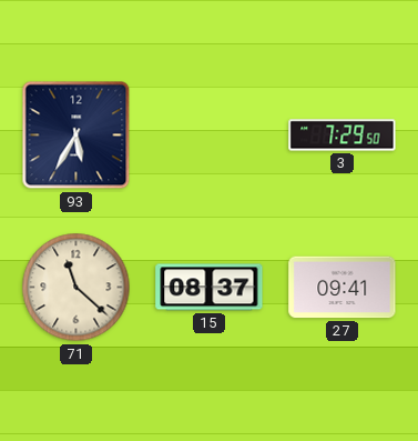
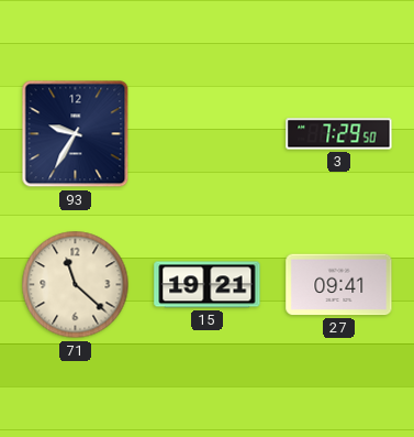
93: 5:35 -> 9:35 (76, 134)
15: 08:37 -> 19:21 (208, 285)
